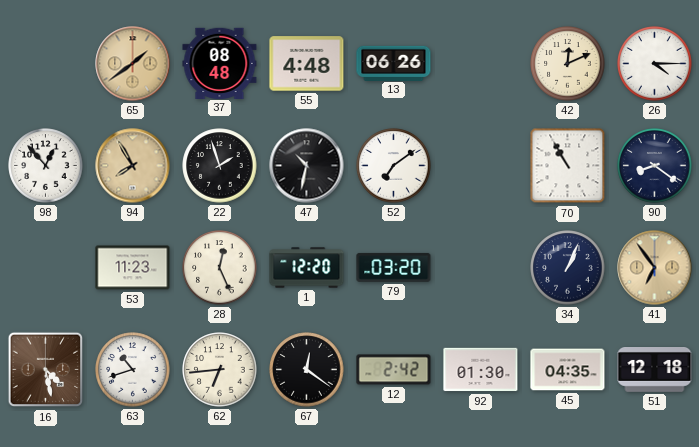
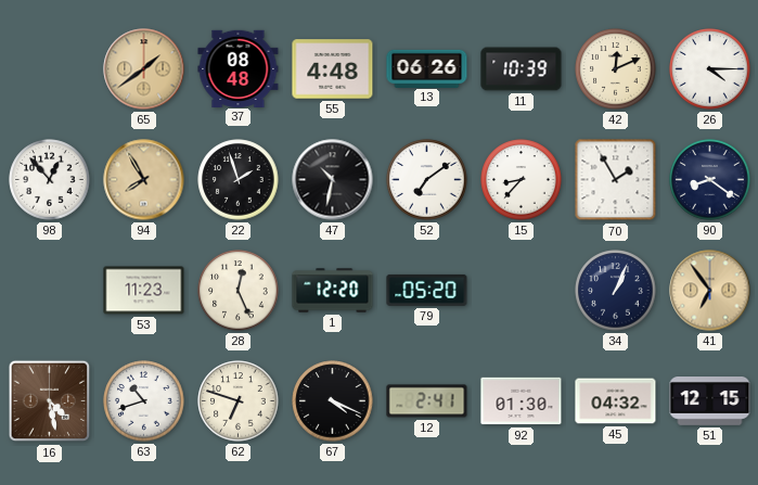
11: none -> 10:39 (522, 69)
15: none -> 8:37 (522, 180)
70: 10:55 -> 1:55 (616, 180)
79: 03:20 -> 05:20 (427, 290)
62: 6:44 -> 6:48 (239, 401)
67: 12:21 -> 4:19 (333, 401)
12: 2:42 -> 2:41 (427, 401)
45: 04:35 -> 04:32 (616, 401)
51: 12:18 -> 12:15 (710, 401)
